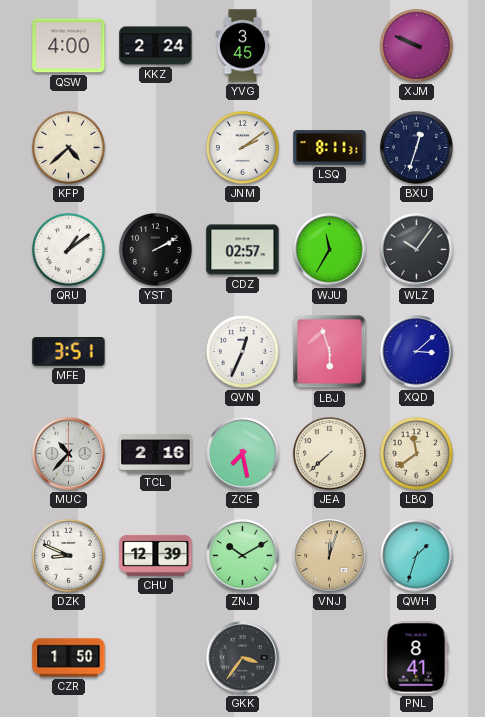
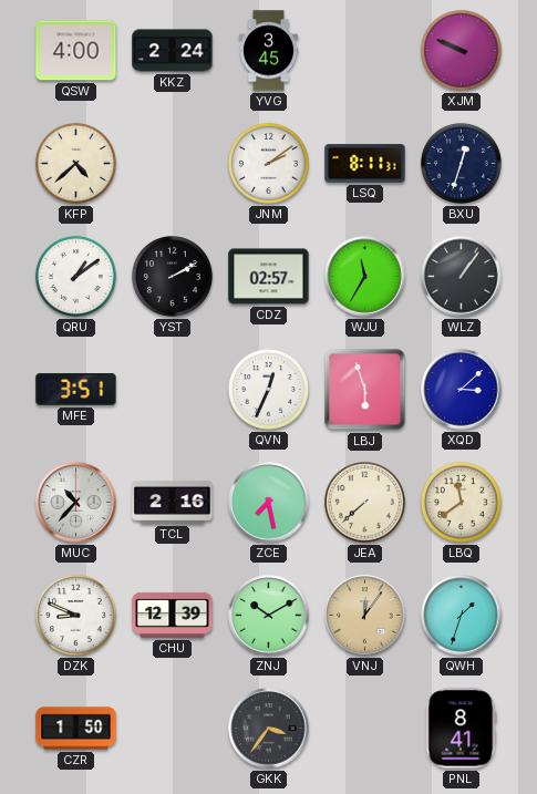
WLZ: 10:06 -> 1:06 (462, 277)
VNJ: 12:03 -> 12:06 (365, 616)
